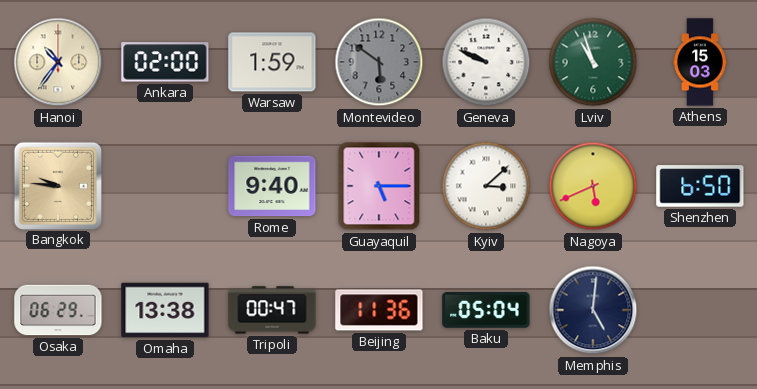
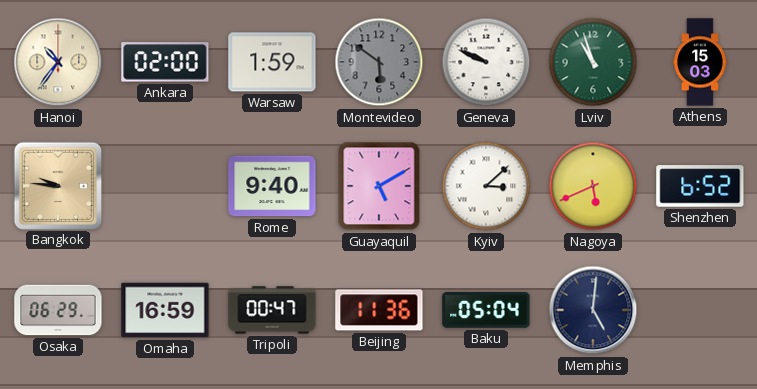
Guayaquil: 5:15 -> 5:10 (379, 186)
Shenzhen: 6:50 -> 6:52 (700, 186)
Omaha: 13:38 -> 16:59 (165, 310)
